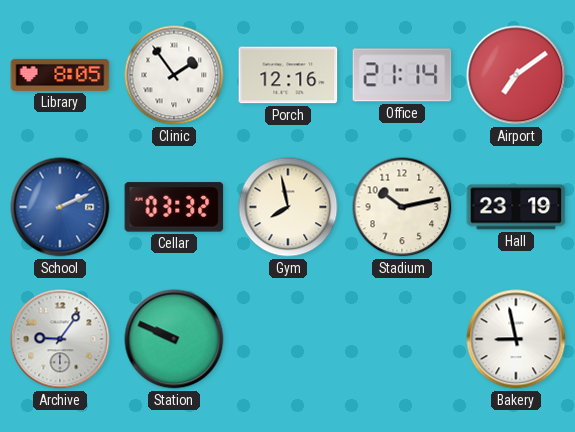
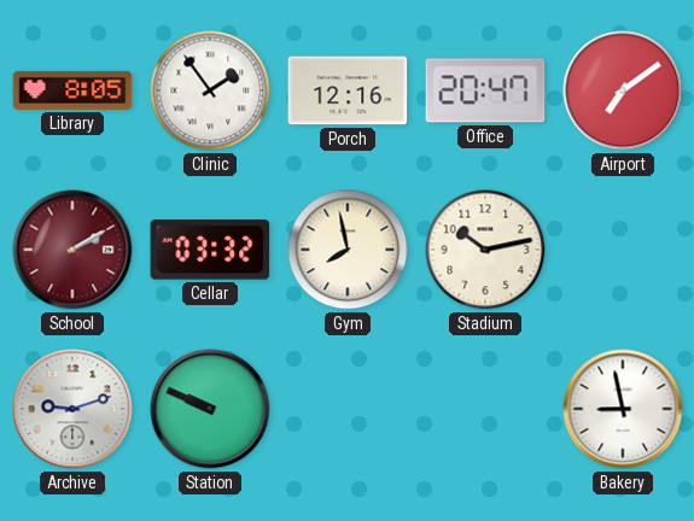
Office: 21:14 -> 20:47 (485, 90)
School: 2:11 -> 2:10 (72, 250)
School dial: blue -> burgundy (72, 250)
Hall: 23:19 -> none (516, 207)
Archive: 9:06 -> 9:12 (72, 409)
